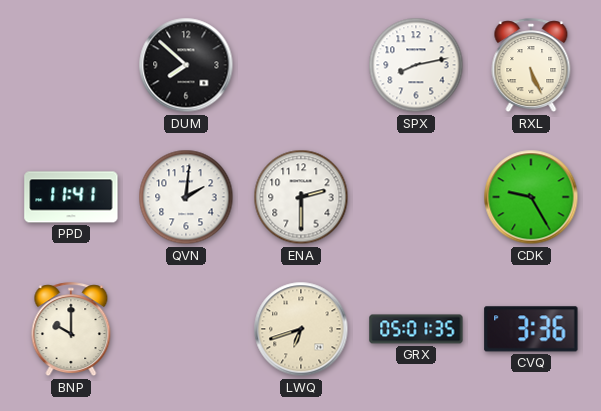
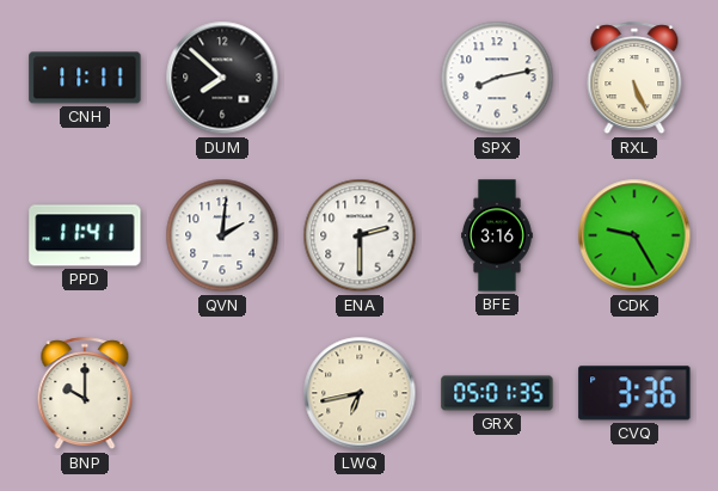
CNH: none -> 11:11 (85, 78)
BFE: none -> 3:16 (497, 235)
LWQ: 6:42 -> 6:43 (360, 393)
